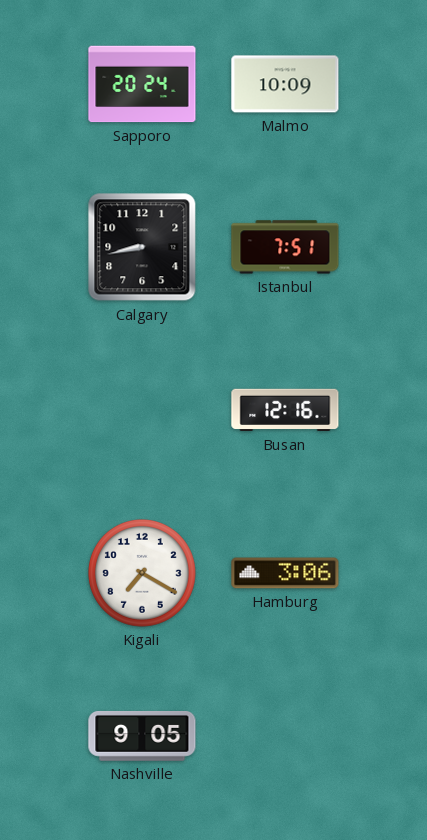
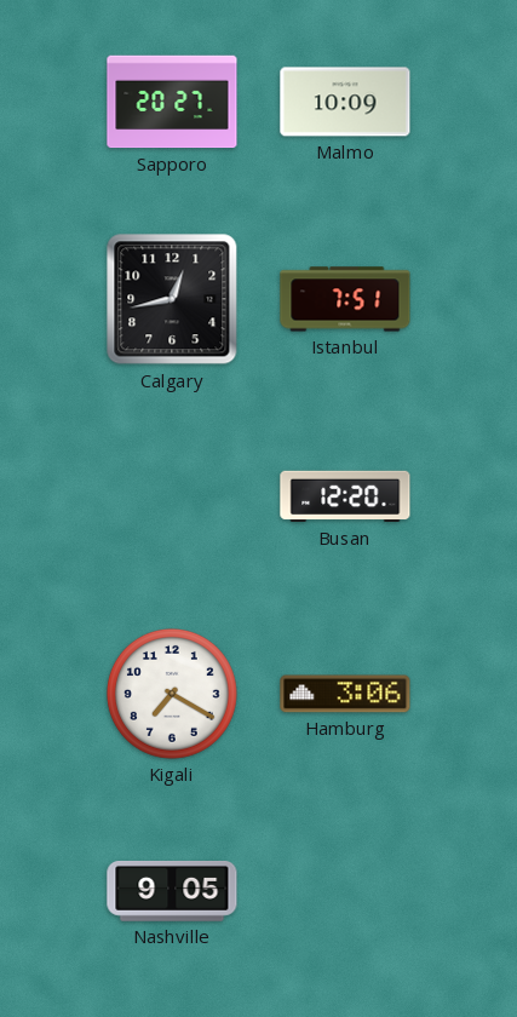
Sapporo: 20:24 -> 20:27 (172, 102)
Calgary: 8:43 -> 12:43 (172, 299)
Busan: 12:16 -> 12:20 (345, 496)
